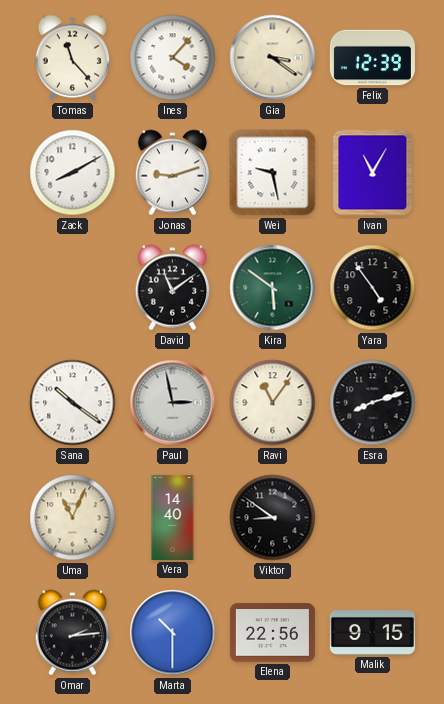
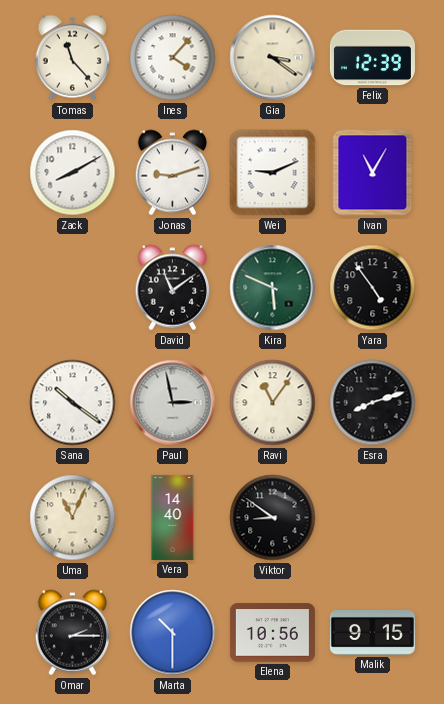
Wei: 9:28 -> 9:11 (273, 173)
Kira: 5:51 -> 5:49 (273, 288)
Omar: 2:14 -> 2:15 (72, 633)
Elena: 22:56 -> 10:56 (272, 633)
